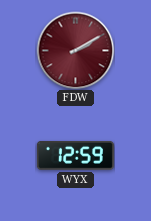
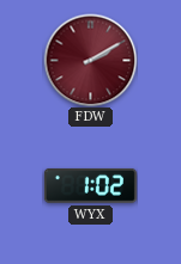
WYX: 12:59 -> 1:02 (90, 185)
